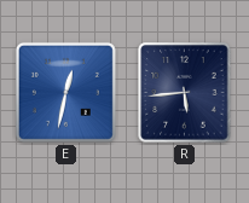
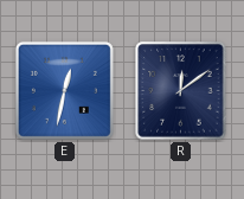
R: 5:44 -> 12:09 (181, 91)
